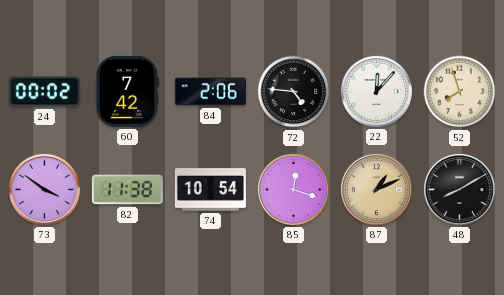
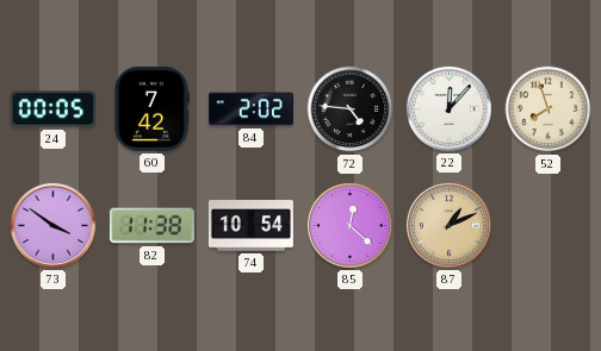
24: 00:02 -> 00:05 (52, 109)
84: 2:06 -> 2:02 (250, 109)
85: 12:18 -> 12:22 (349, 225)
48: 8:10 -> none (459, 189)
